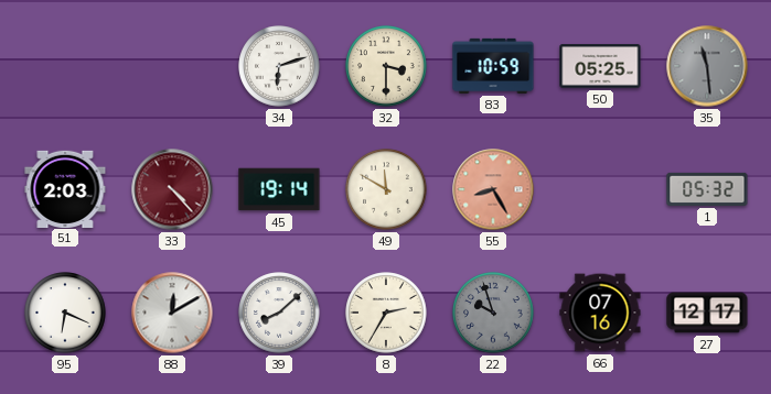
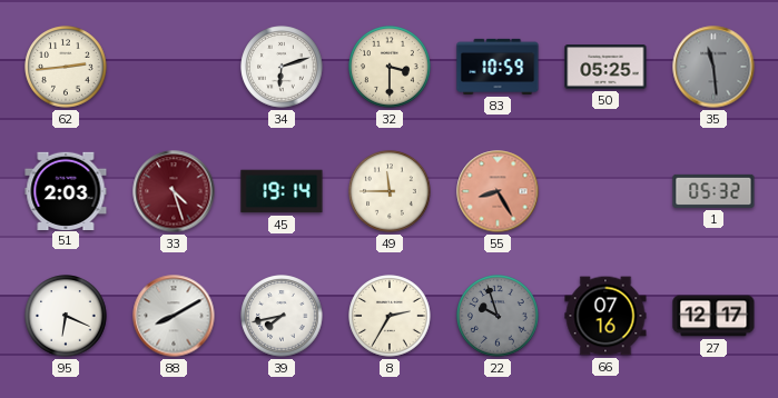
62: none -> 2:44 (66, 67)
33: 4:23 -> 4:27 (174, 191)
49: 11:50 -> 11:45 (390, 191)
88: 12:10 -> 8:10 (174, 316)
39: 8:08 -> 7:43 (282, 316)
